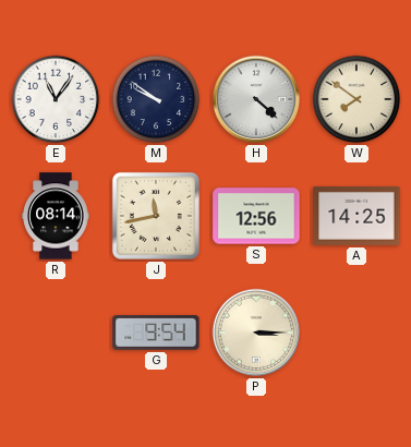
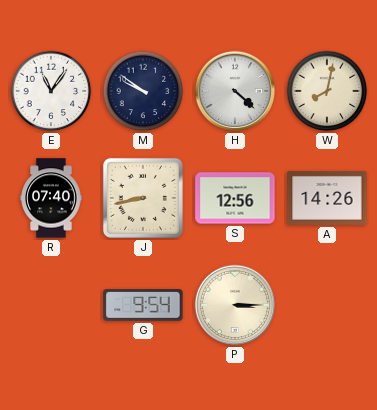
W: 7:51 -> 8:02 (327, 91)
R: 08:14 -> 07:40 (51, 198)
J: 11:43 -> 8:43 (143, 198)
A: 14:25 -> 14:26 (327, 198)
